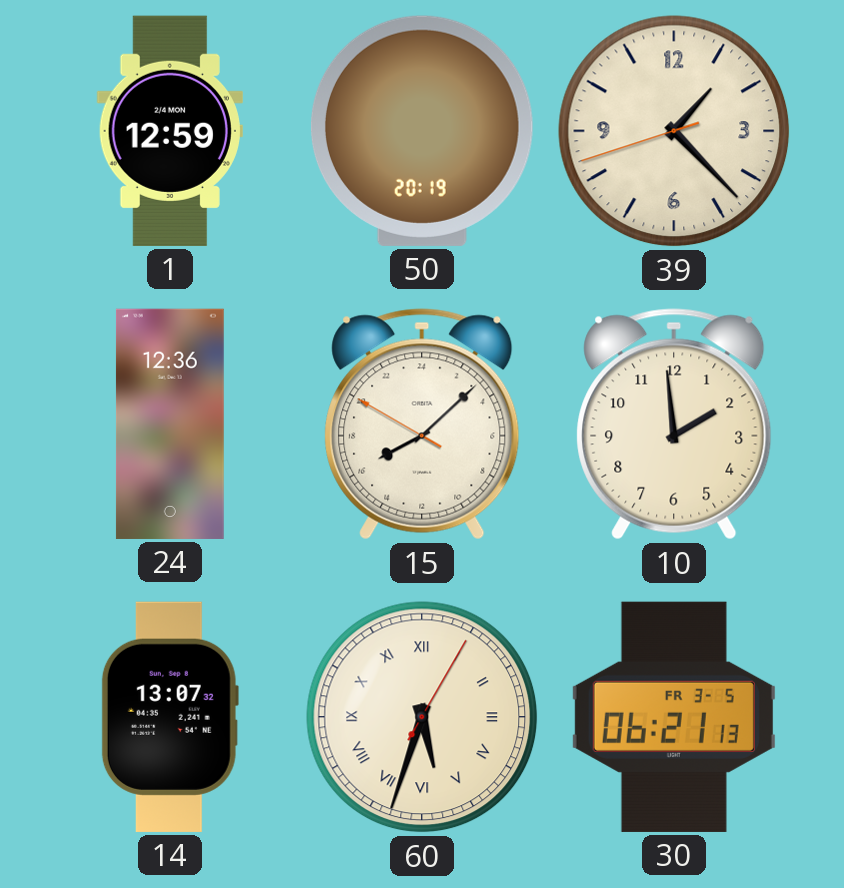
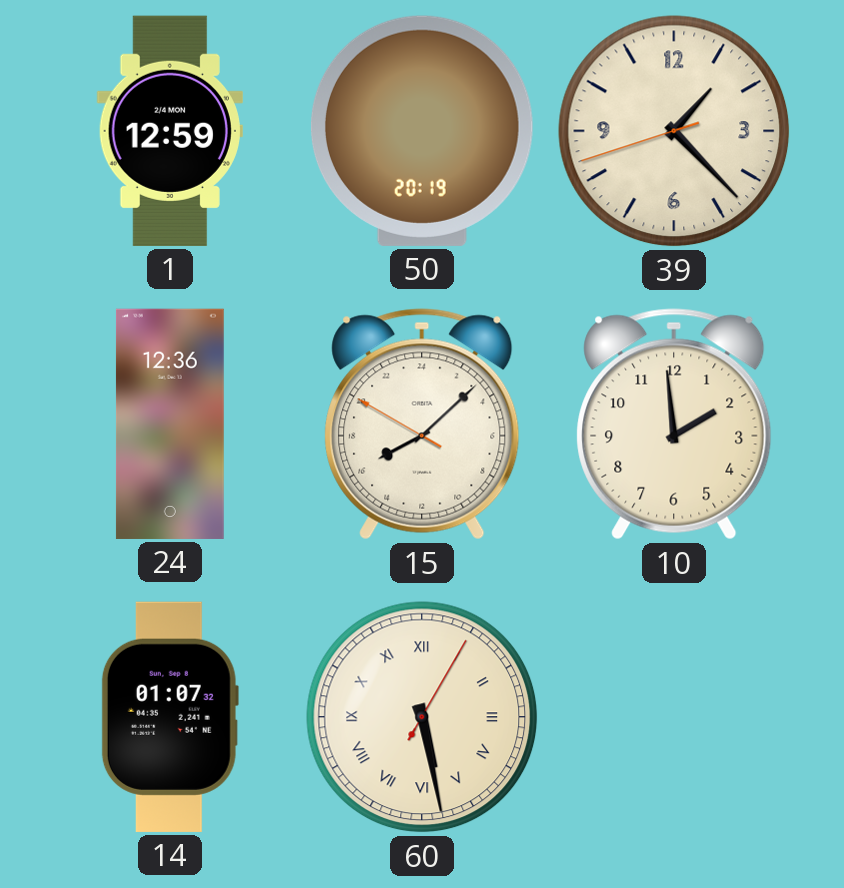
14: 13:07 -> 01:07 (170, 717)
60: 5:33 -> 5:28 (422, 717)
30: 06:21 -> none (674, 717)
